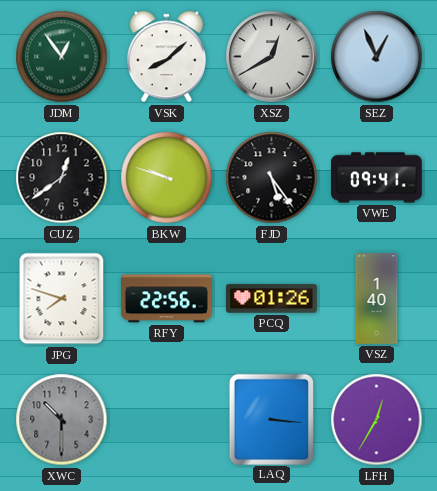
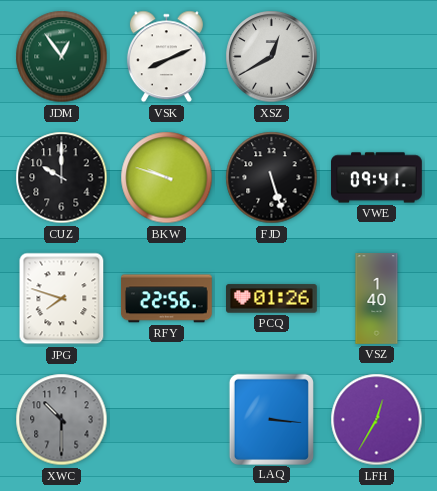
VSK: 8:08 -> 8:11 (166, 57)
SEZ: 12:56 -> none (377, 57)
CUZ: 12:39 -> 10:00 (62, 178)
FJD: 5:24 -> 5:27 (272, 178)
